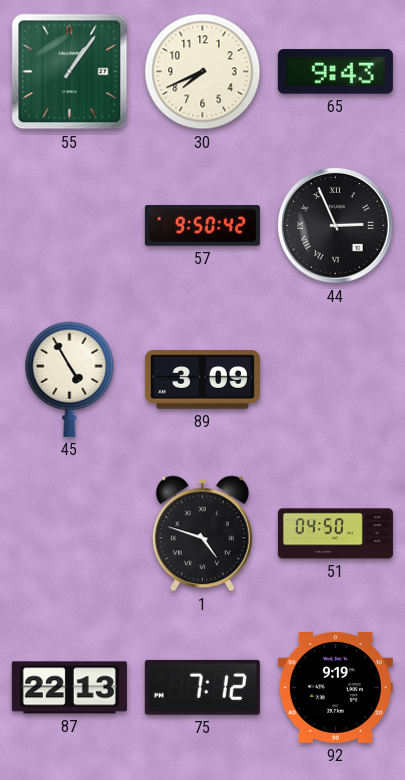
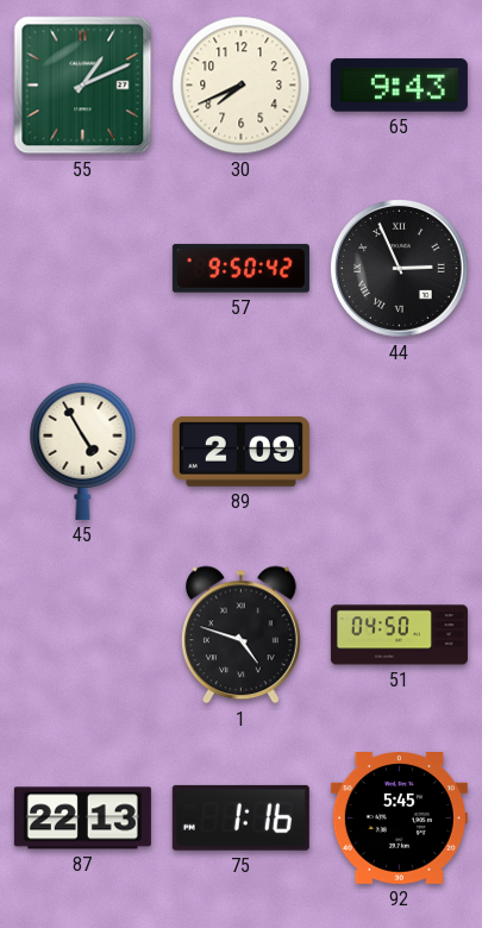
55: 1:06 -> 1:11 (83, 86)
89: 3:09 -> 2:09 (240, 452)
75: 7:12 -> 1:16 (240, 817)
92: 9:19 -> 5:45 (399, 819)
